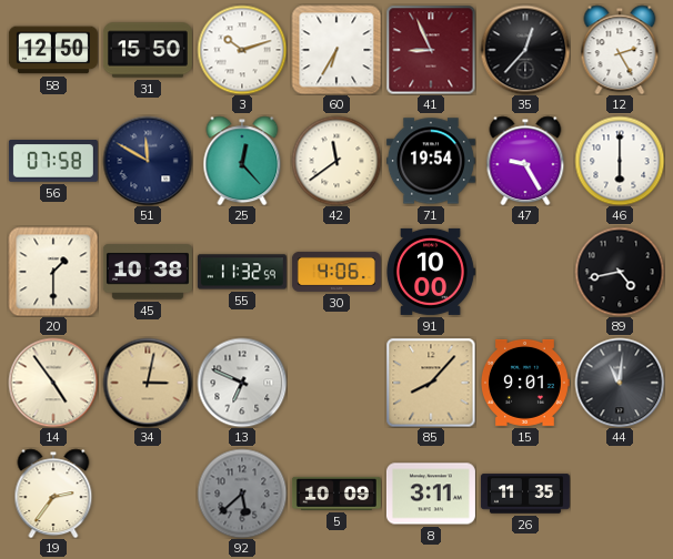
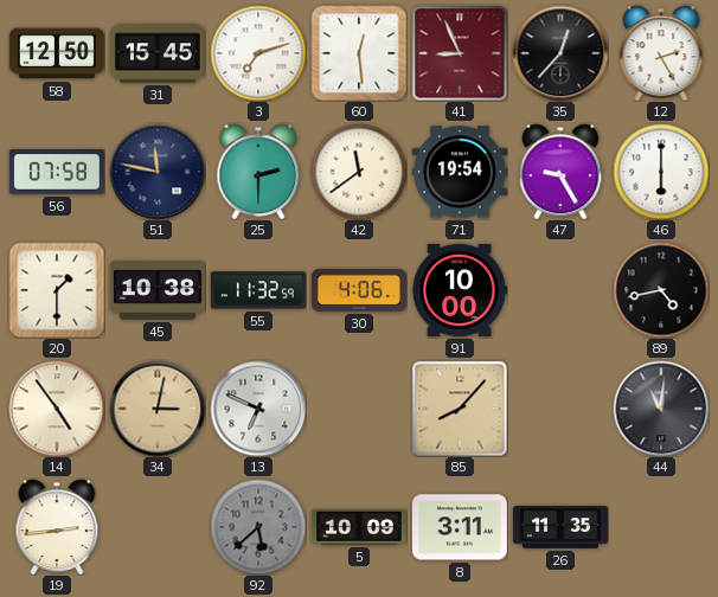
31: 15:50 -> 15:45 (158, 53)
3: 10:12 -> 7:12 (258, 53)
60: 6:35 -> 12:29 (359, 53)
51: 11:50 -> 11:47 (158, 172)
25: 12:23 -> 2:30 (258, 172)
15: 9:01 -> none (525, 383)
19: 2:36 -> 2:44 (57, 527)
